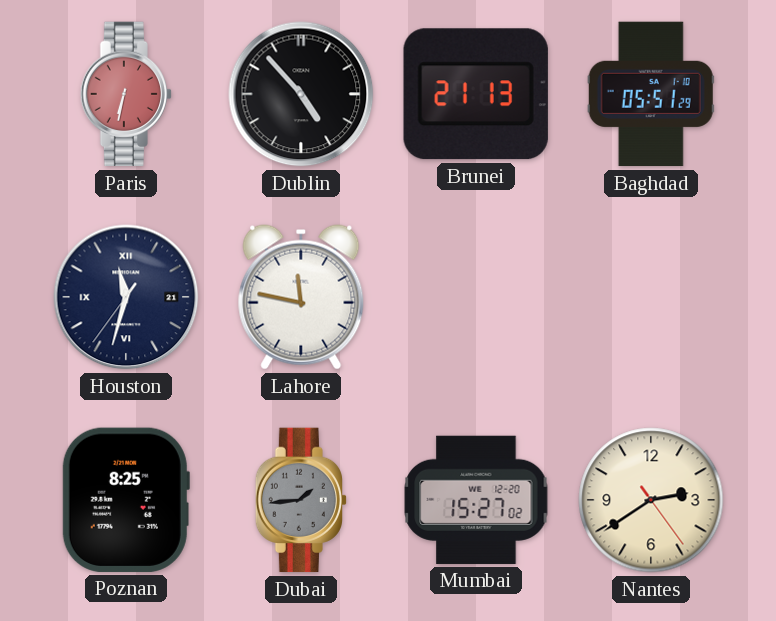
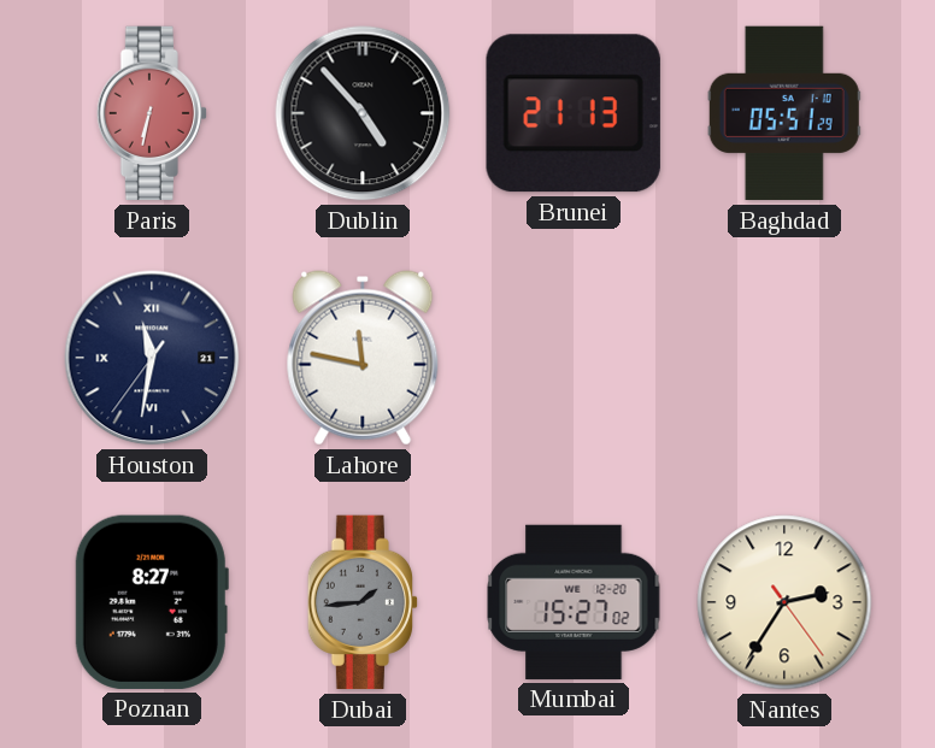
Houston: 11:32 -> 11:31 (152, 358)
Poznan: 8:25 -> 8:27 (152, 602)
Nantes: 2:39 -> 2:35 (784, 602)
